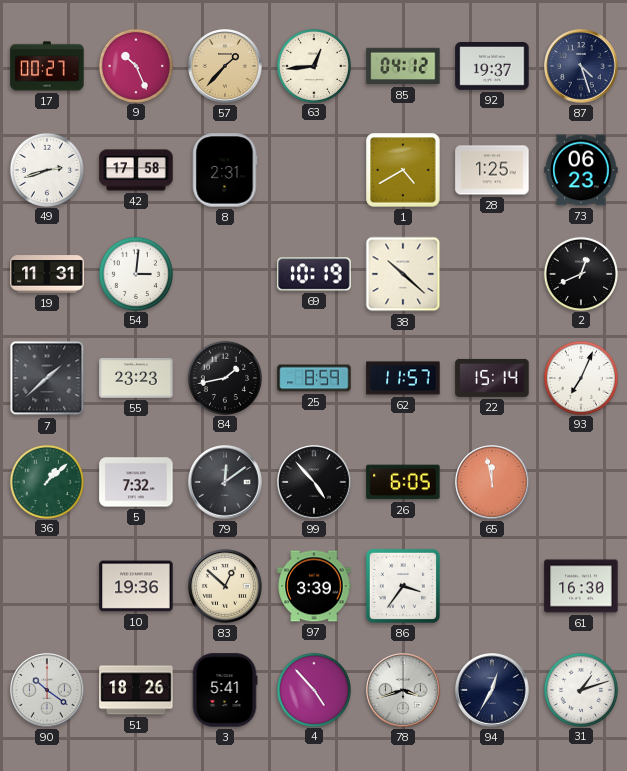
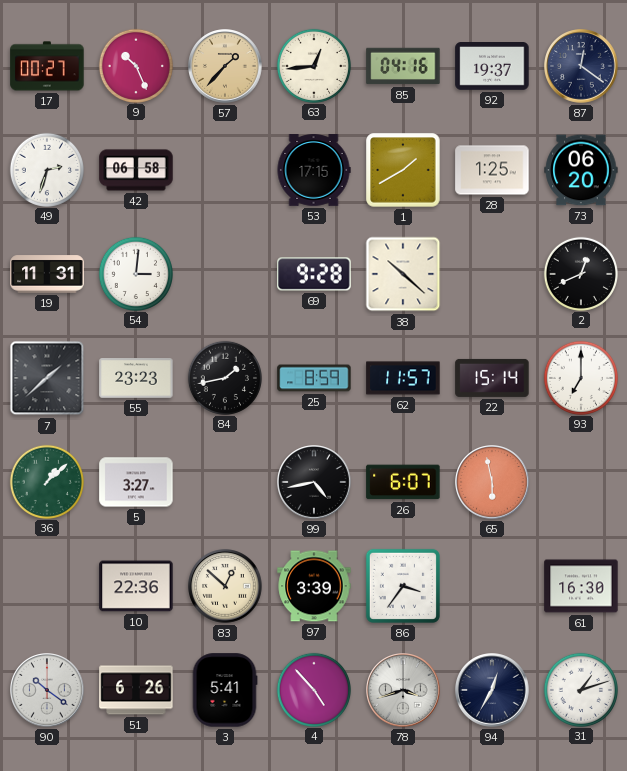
85: 04:12 -> 04:16 (403, 66)
87: 4:27 -> 12:21 (581, 66)
49: 2:42 -> 2:33 (46, 169)
42: 17:58 -> 06:58 (136, 170)
8: 2:31 -> none (225, 170)
53: none -> 17:15 (314, 170)
1: 4:40 -> 1:40 (403, 170)
73: 06:23 -> 06:20 (581, 170)
69: 10:19 -> 9:28 (314, 274)
93: 7:04 -> 7:00 (580, 377)
5: 7:32 -> 3:27 (136, 482)
79: 12:09 -> none (225, 482)
99: 4:53 -> 4:43 (314, 482)
26: 6:05 -> 6:07 (403, 482)
65: 11:58 -> 5:58 (492, 482)
10: 19:36 -> 22:36 (136, 586)
51: 18:26 -> 6:26 (136, 690)
